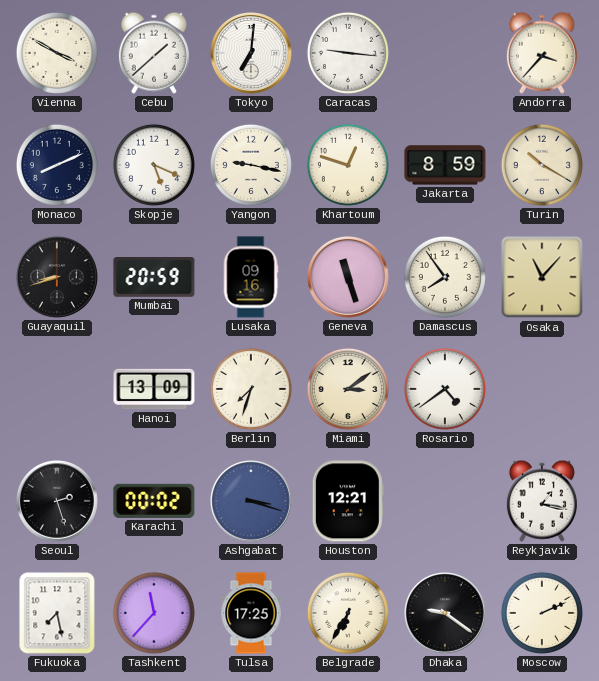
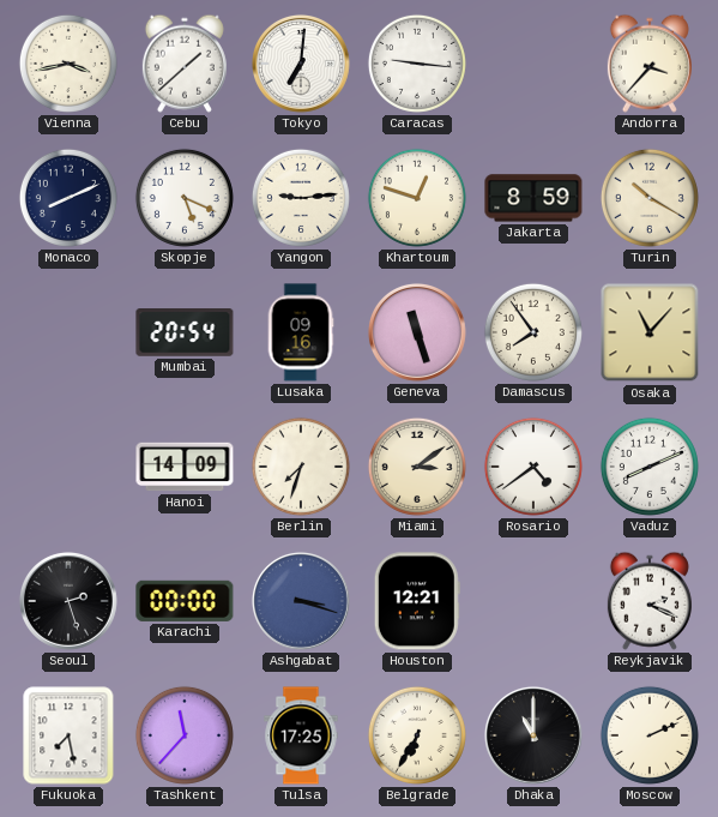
Vienna: 3:50 -> 3:43 (68, 64)
Yangon: 9:17 -> 9:14 (301, 198)
Guayaquil: 8:42 -> none (57, 277)
Mumbai: 20:59 -> 20:54 (185, 334)
Hanoi: 13:09 -> 14:09 (185, 467)
Vaduz: none -> 8:11 (650, 467)
Karachi: 00:02 -> 00:00 (185, 601)
Reykjavik: 1:17 -> 2:19 (650, 601)
Dhaka: 9:21 -> 11:00 (533, 735)
